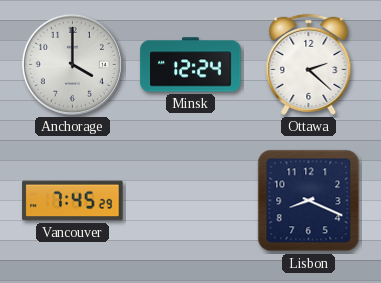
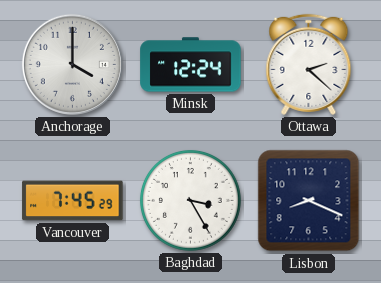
Baghdad: none -> 3:25 (190, 200)
